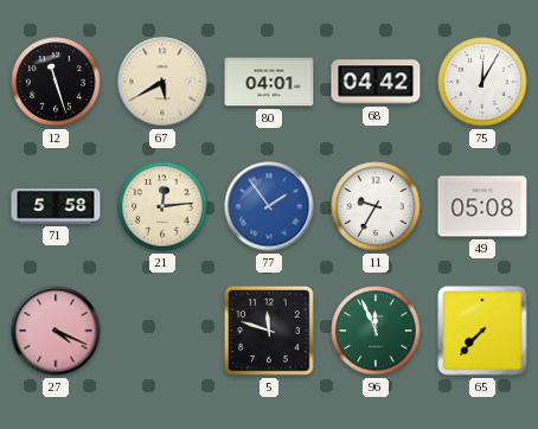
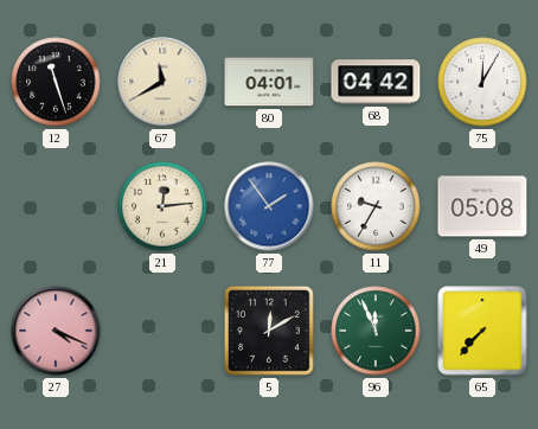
67: 5:40 -> 11:40 (162, 82)
71: 5:58 -> none (56, 206)
5: 11:48 -> 12:10 (269, 331)
